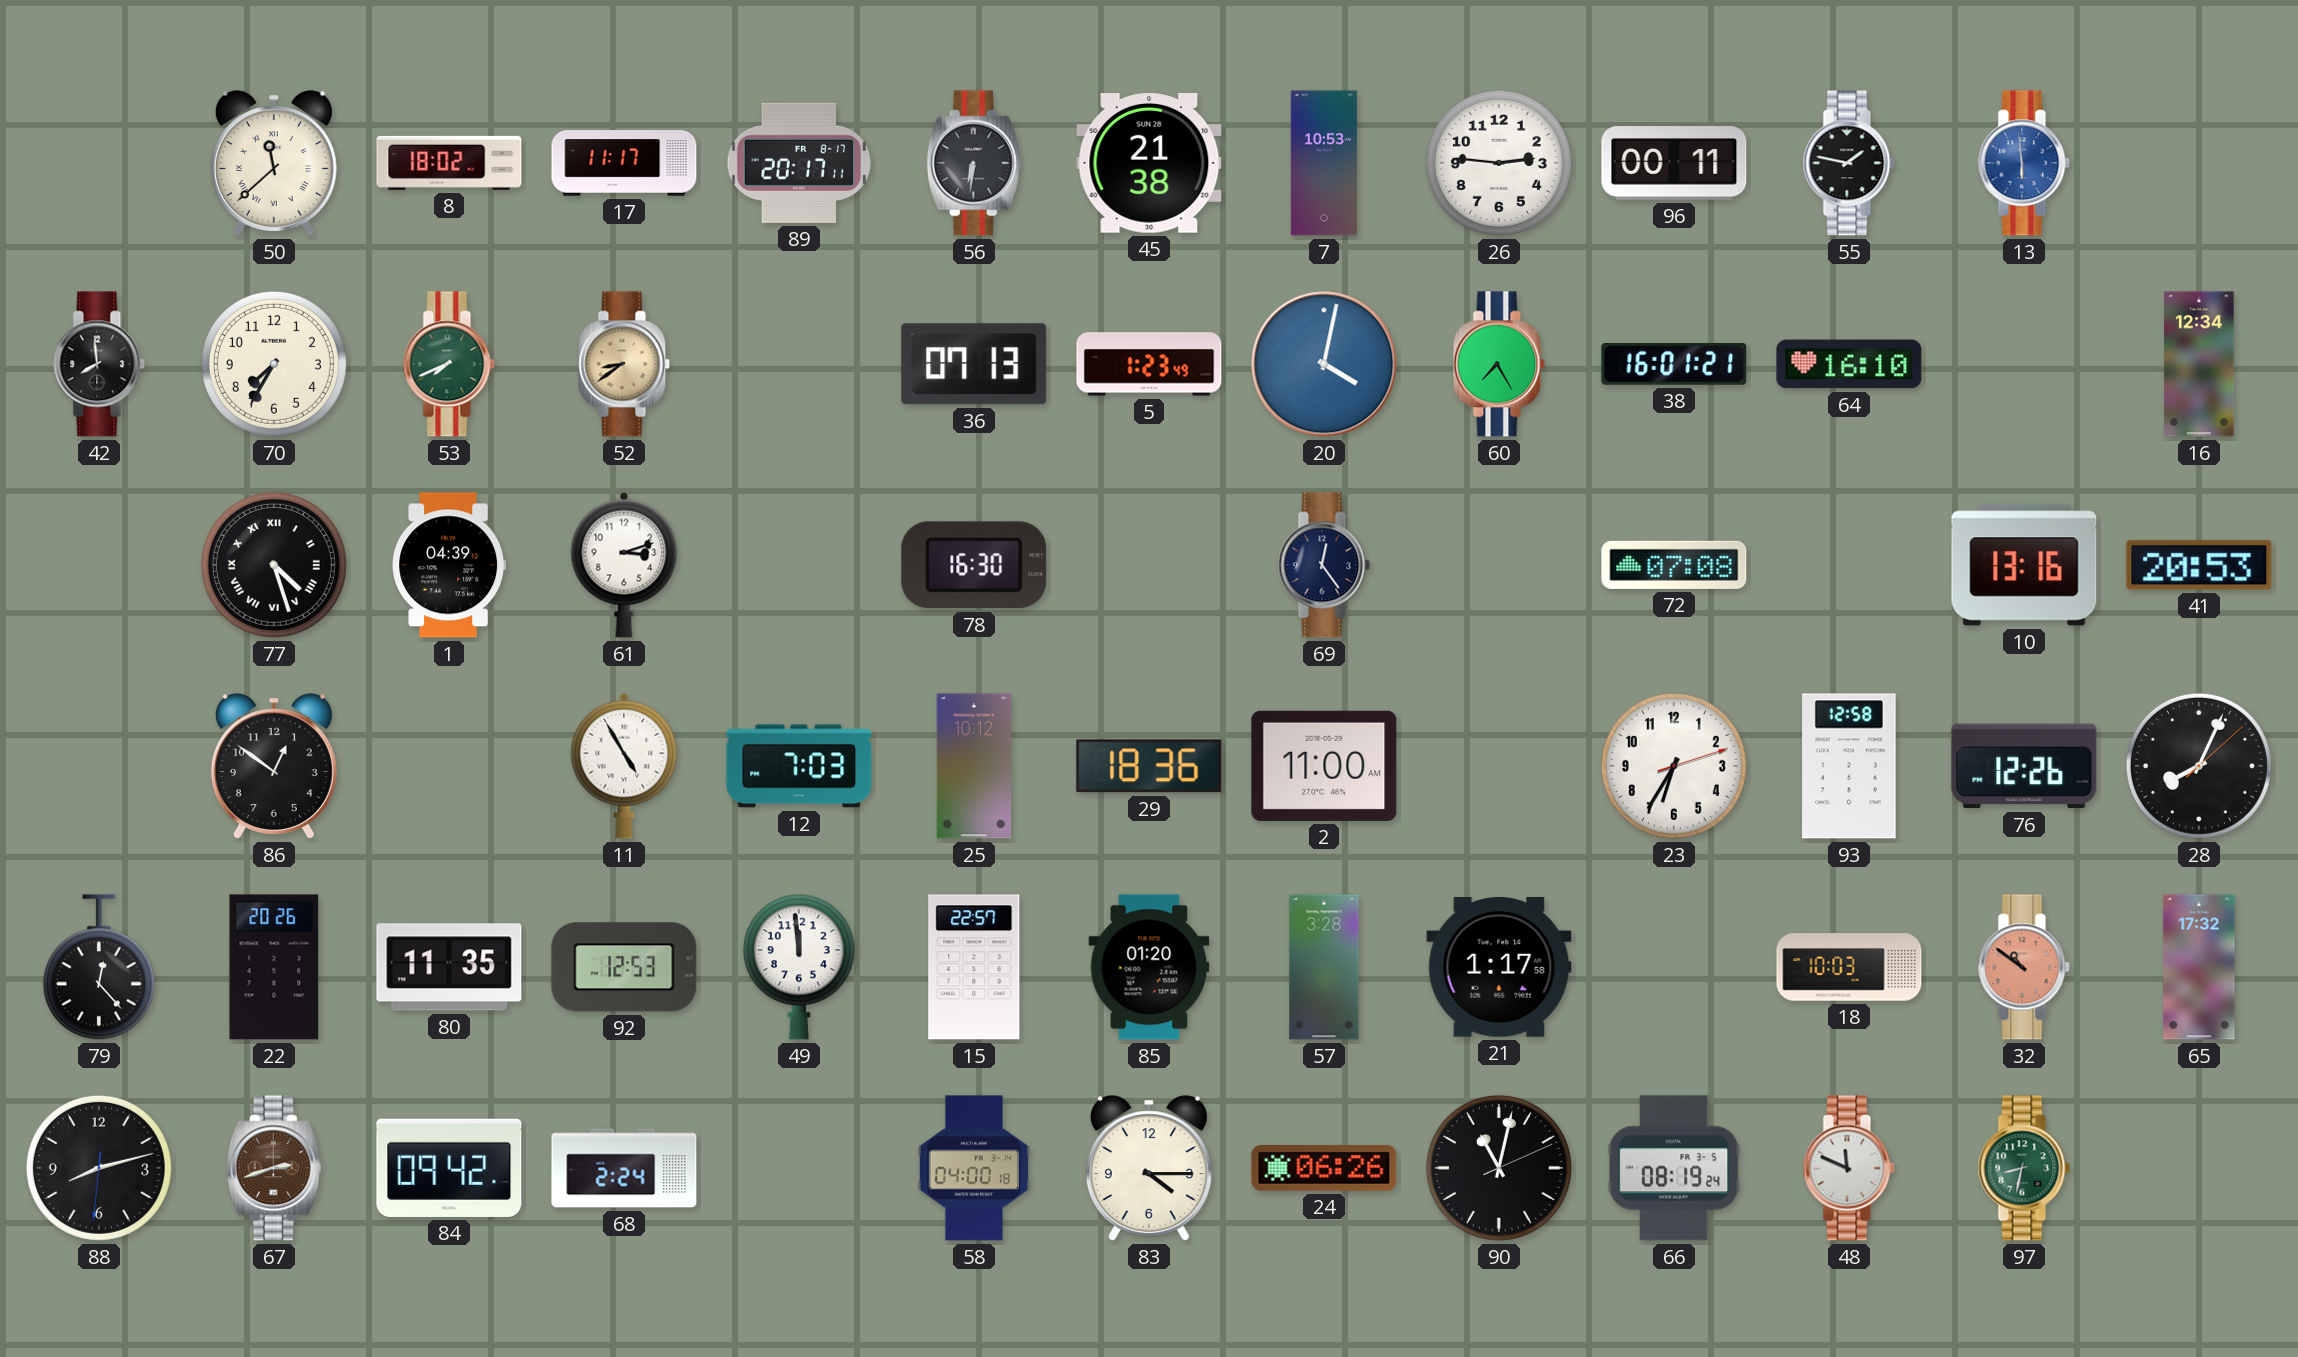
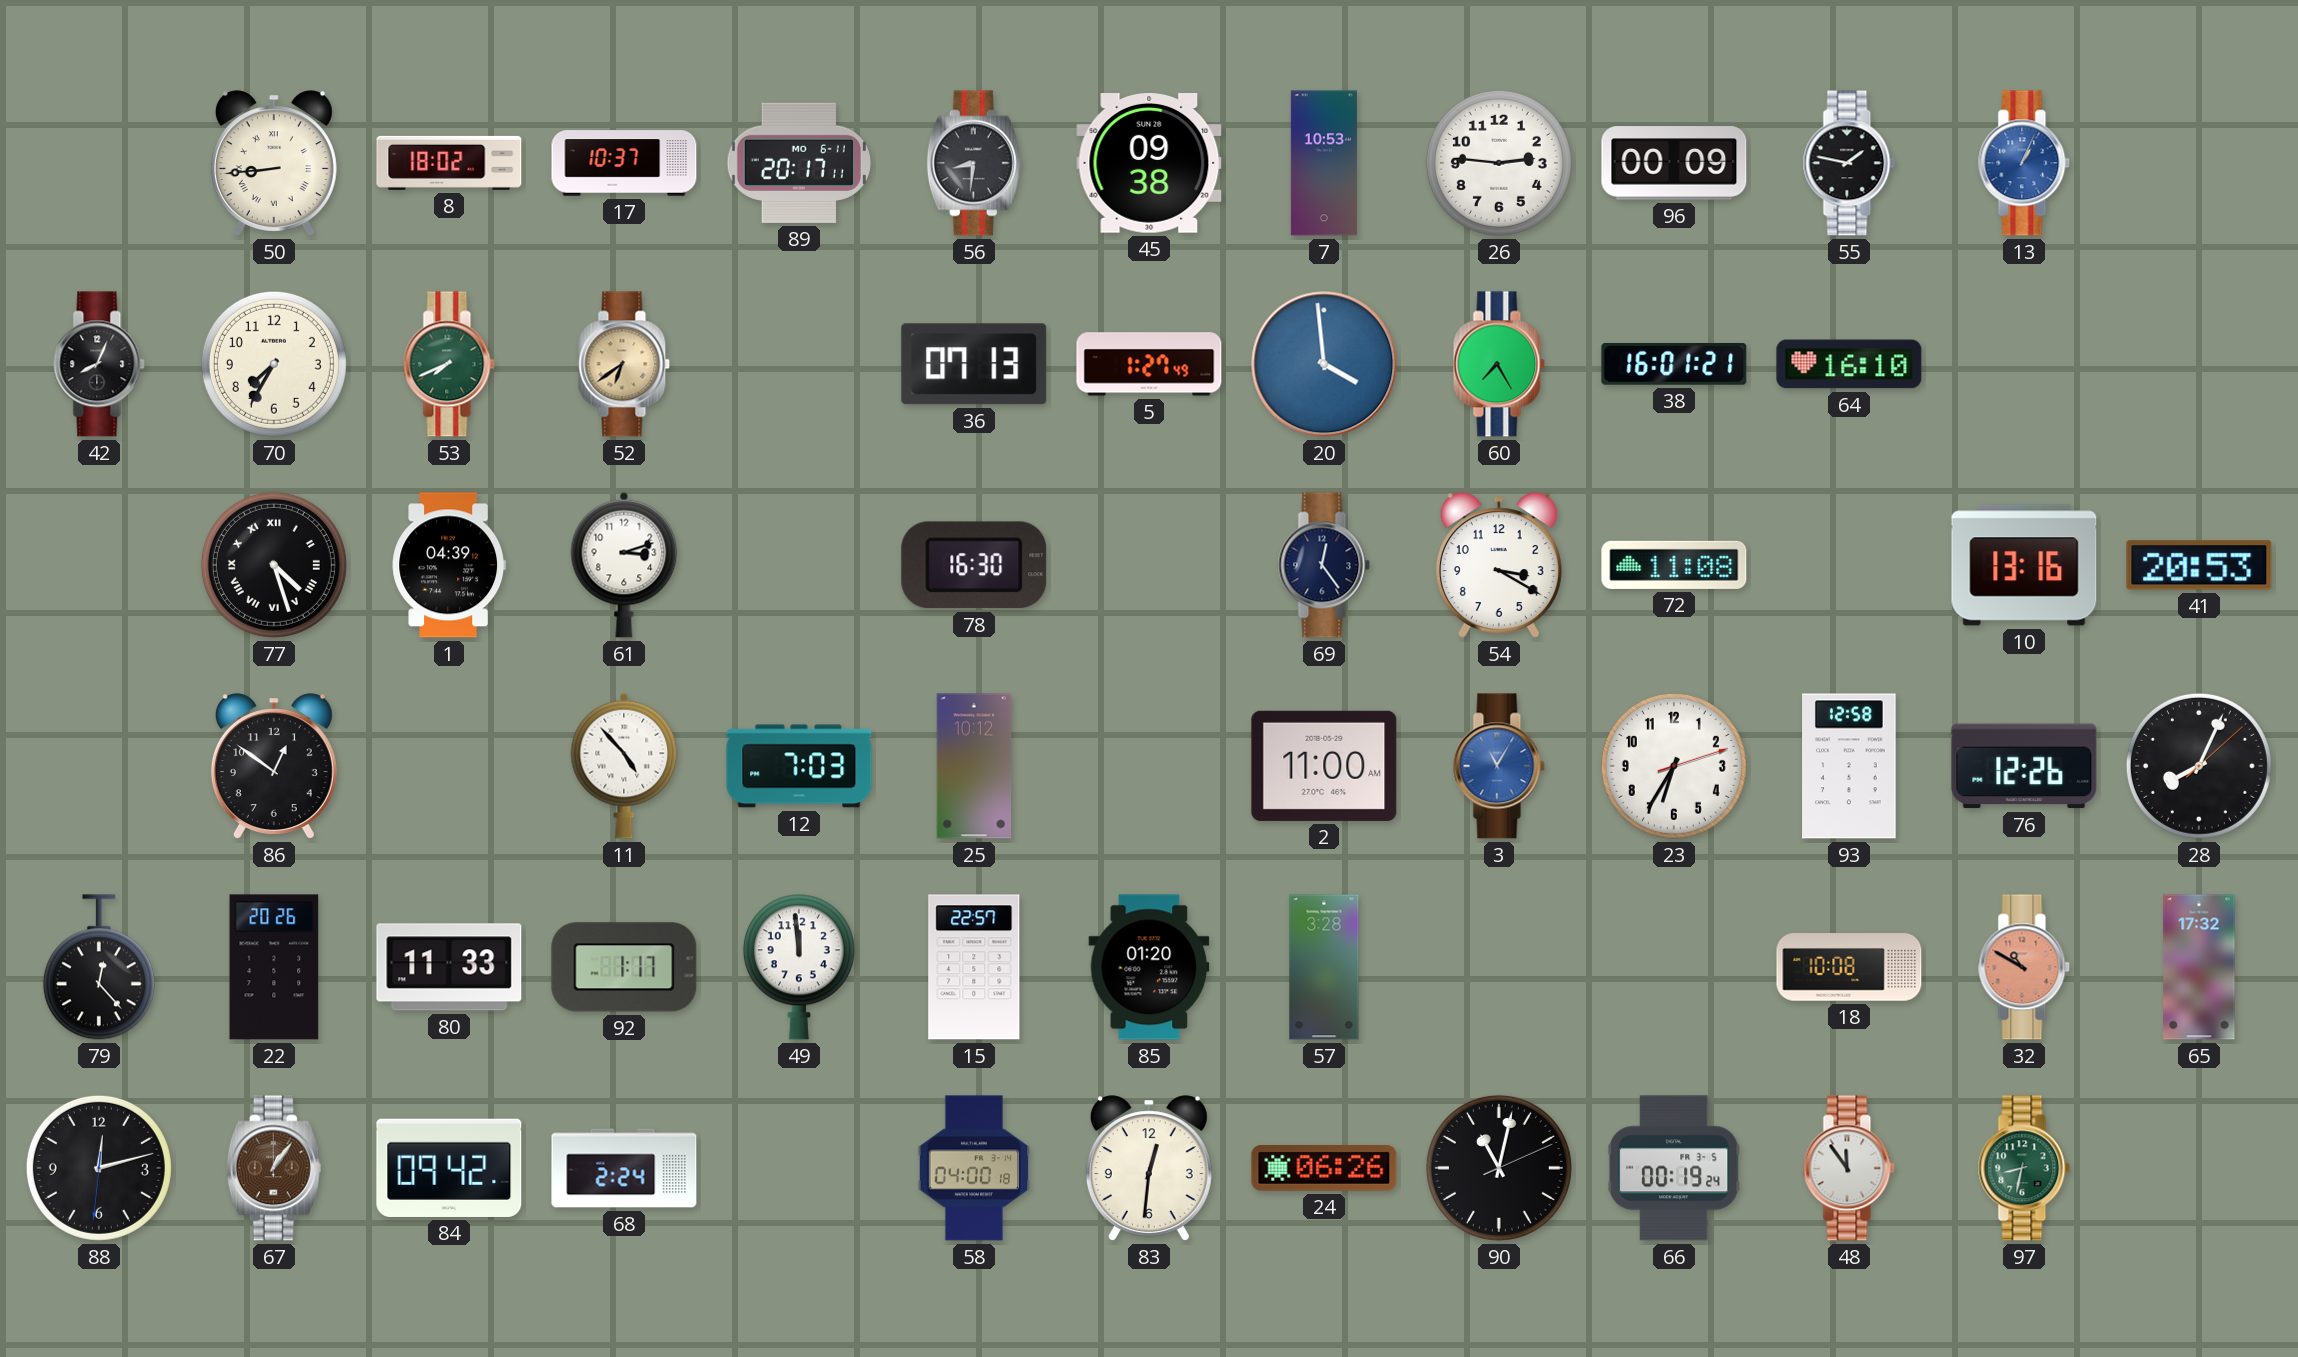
50: 11:38 -> 8:44 (274, 163)
17: 11:17 -> 10:37 (624, 163)
89 date: FR 8-17 -> MO 6-11 (799, 163)
56: 6:31 -> 8:31 (974, 163)
45: 21:38 -> 09:38 (1149, 164)
96: 00:11 -> 00:09 (1674, 163)
13: 5:59 -> 1:04 (2024, 163)
42: 7:59 -> 8:04 (99, 364)
52: 8:39 -> 6:39 (624, 364)
5: 1:23 -> 1:27 (1149, 364)
20: 4:02 -> 3:59 (1324, 364)
16: 12:34 -> none (2199, 364)
54: none -> 3:20 (1499, 565)
72: 07:08 -> 11:08 (1674, 565)
11: 4:55 -> 4:53 (624, 766)
29: 18:36 -> none (1149, 766)
3: none -> 11:05 (1499, 766)
80: 11:35 -> 11:33 (449, 967)
92: 12:53 -> 1:17 (624, 967)
21: 1:17 -> none (1499, 968)
18: 10:03 -> 10:08 (1849, 967)
32: 10:51 -> 10:50 (2024, 967)
88: 8:12 -> 12:12 (99, 1168)
67: 2:42 -> 1:06 (274, 1168)
83: 4:15 -> 12:31 (1149, 1168)
66: 08:19 -> 00:19 (1674, 1168)
48: 11:49 -> 11:54 (1849, 1168)
